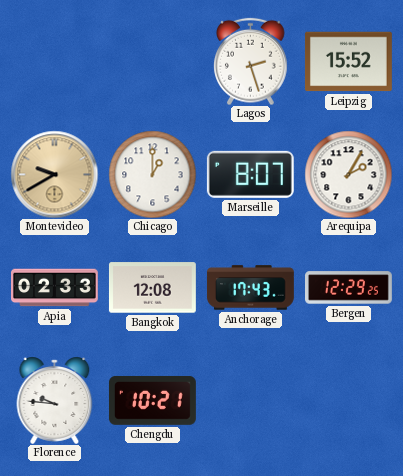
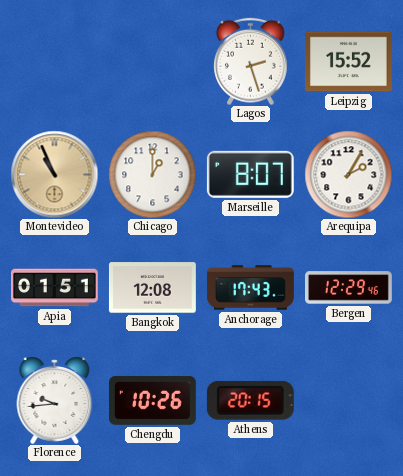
Montevideo: 9:40 -> 10:56 (54, 174)
Apia: 02:33 -> 01:51 (55, 288)
Bergen: 12:29:25 -> 12:29:46 (349, 288)
Florence: 9:46 -> 9:44 (55, 400)
Chengdu: 10:21 -> 10:26 (152, 400)
Athens: none -> 20:15 (250, 400)
